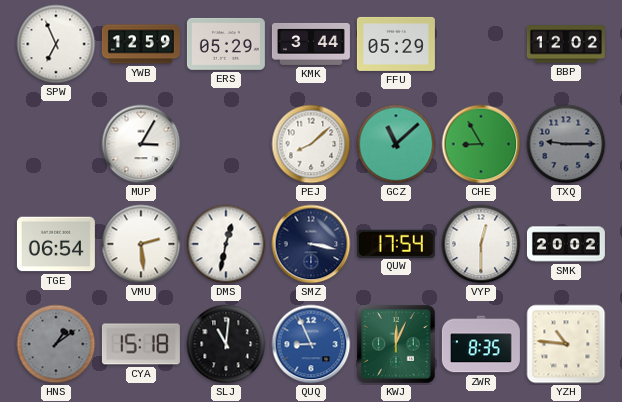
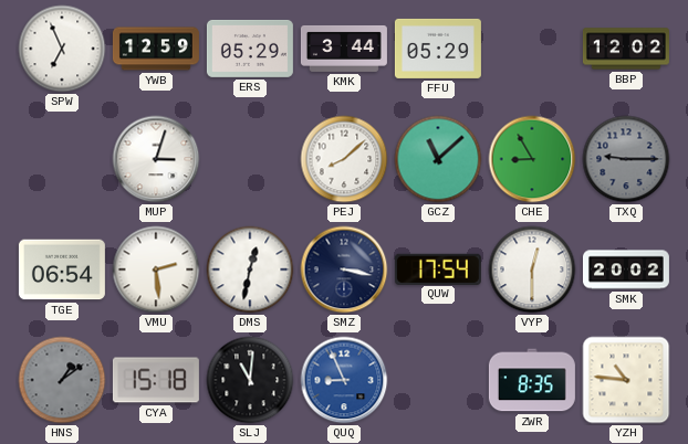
MUP: 3:05 -> 3:03 (156, 159)
KWJ: 12:04 -> none (396, 344)
